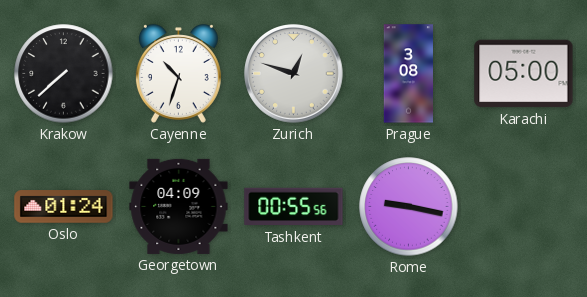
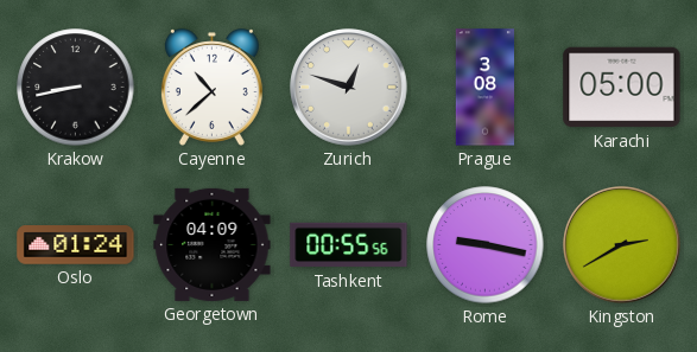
Krakow: 7:38 -> 8:43 (76, 88)
Cayenne: 10:33 -> 10:38 (211, 88)
Kingston: none -> 2:40 (622, 245)
